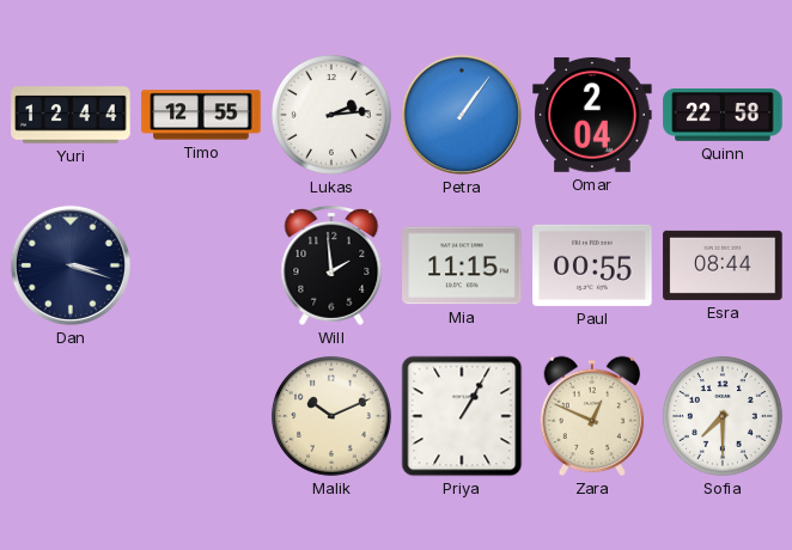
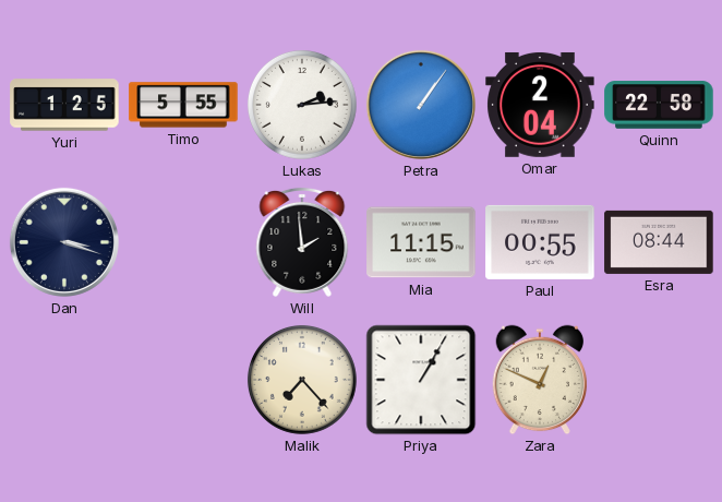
Yuri: 12:44 -> 1:25 (64, 105)
Timo: 12:55 -> 5:55 (183, 105)
Malik: 10:11 -> 7:23 (302, 380)
Sofia: 7:30 -> none (723, 416)
